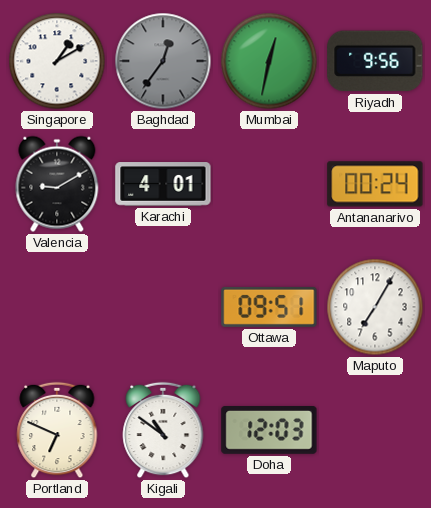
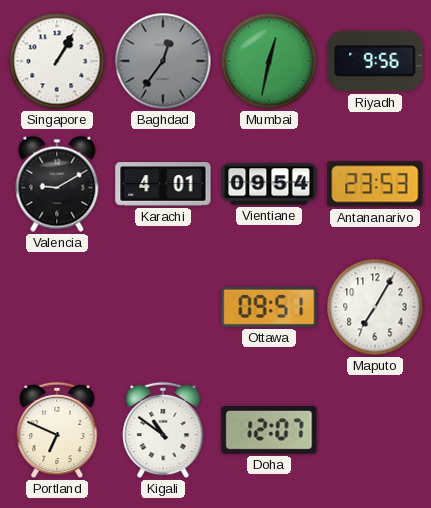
Singapore: 1:10 -> 1:05 (57, 61)
Vientiane: none -> 09:54 (269, 184)
Antananarivo: 00:24 -> 23:53 (375, 184)
Doha: 12:03 -> 12:07 (269, 431)
